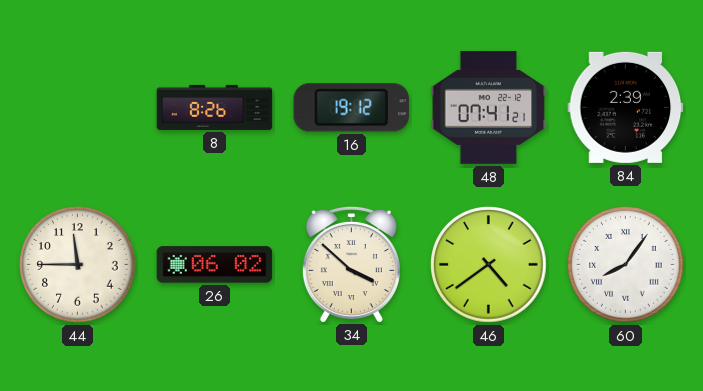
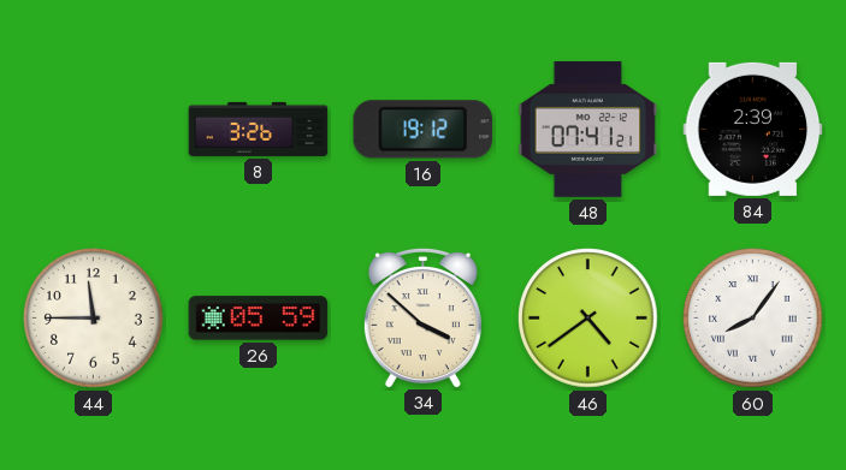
8: 8:26 -> 3:26 (259, 129)
26: 06:02 -> 05:59 (259, 319)
